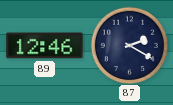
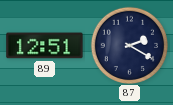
89: 12:46 -> 12:51 (45, 46)
